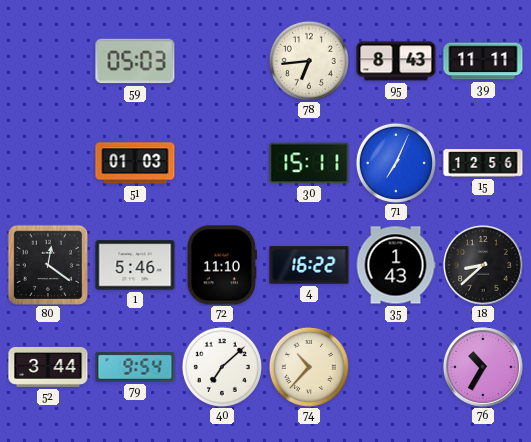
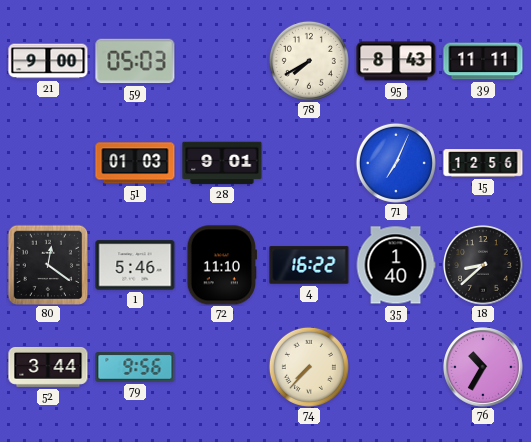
21: none -> 9:00 (48, 61)
78: 6:44 -> 7:40 (309, 61)
28: none -> 9:01 (222, 163)
30: 15:11 -> none (309, 163)
35: 1:43 -> 1:40 (396, 265)
79: 9:54 -> 9:56 (135, 367)
40: 7:08 -> none (222, 367)
74: 10:37 -> 7:37 (309, 367)
